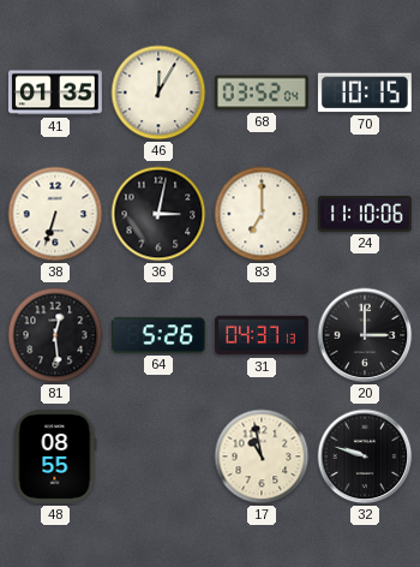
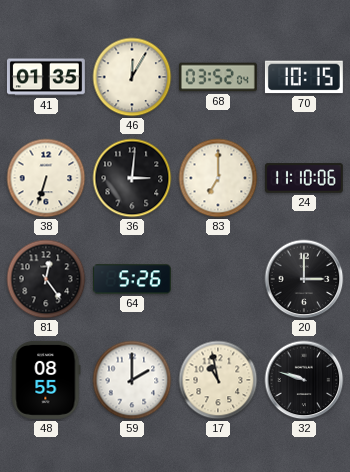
36: 3:02 -> 3:01 (132, 178)
81: 12:29 -> 12:24 (46, 279)
31: 04:37 -> none (262, 335)
59: none -> 2:00 (132, 380)
